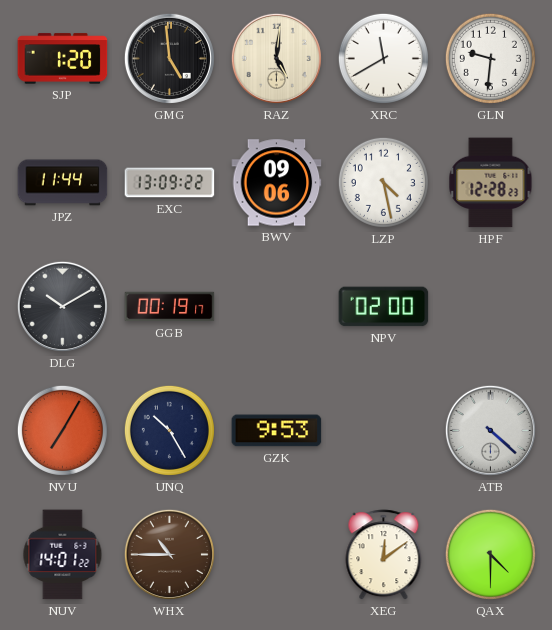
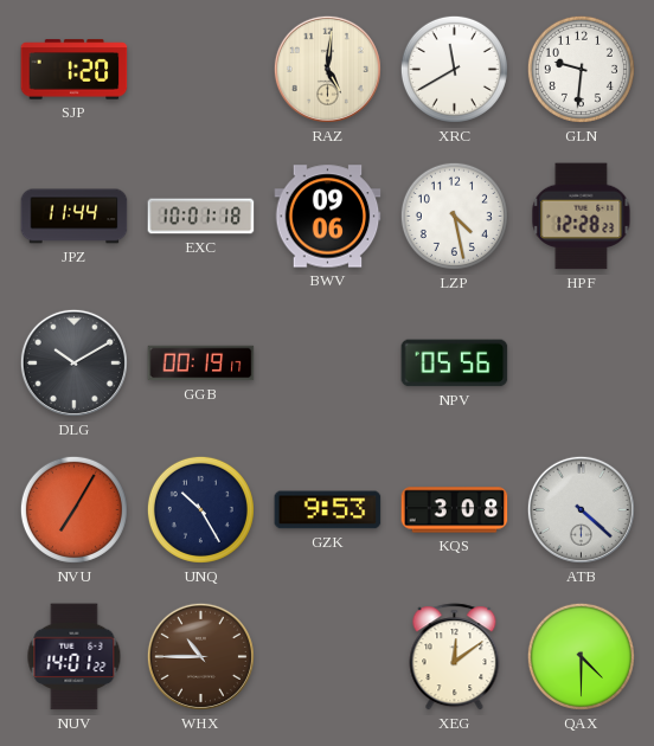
GMG: 4:59 -> none (169, 58)
EXC: 13:09 -> 10:01 (201, 217)
NPV: 02:00 -> 05:56 (455, 364)
KQS: none -> 3:08 (455, 510)
